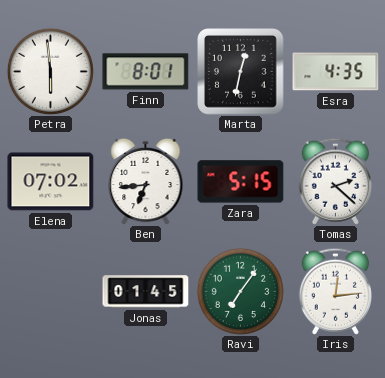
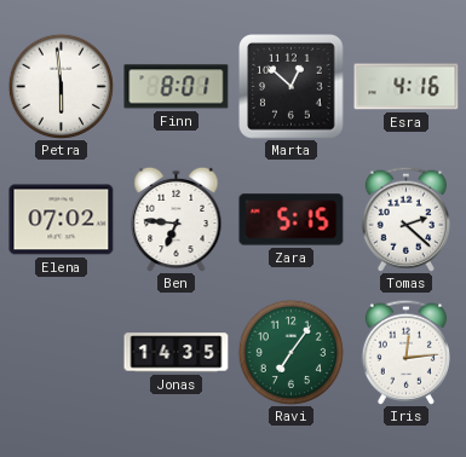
Marta: 12:32 -> 12:52 (292, 87)
Esra: 4:35 -> 4:16 (407, 87)
Ben: 6:44 -> 6:46 (177, 219)
Jonas: 01:45 -> 14:35 (177, 353)
